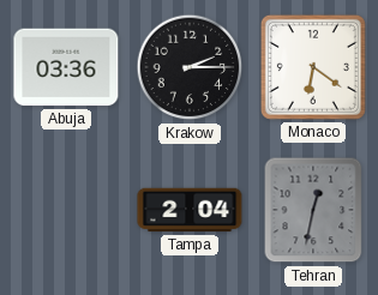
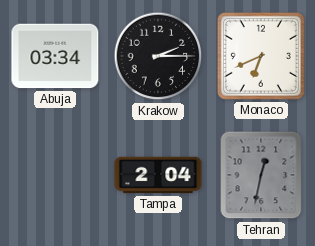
Abuja: 03:36 -> 03:34 (55, 56)
Monaco: 6:21 -> 6:41 (261, 56)
